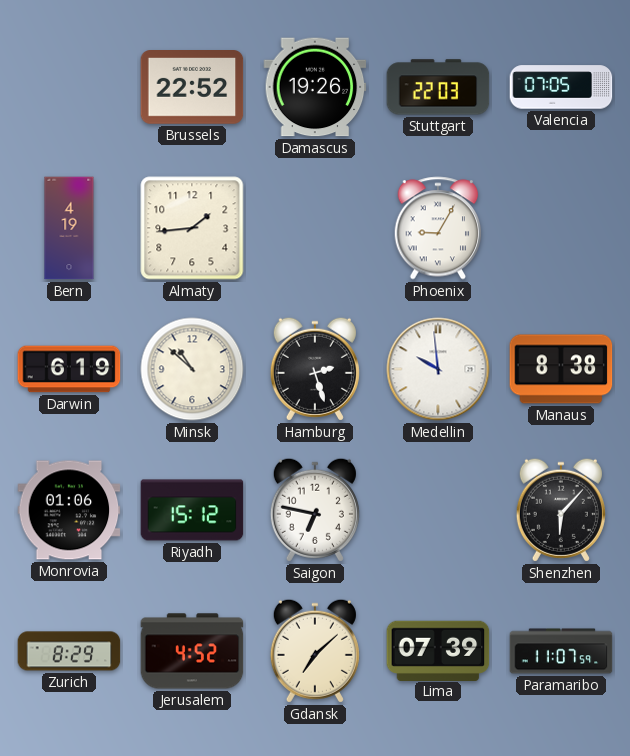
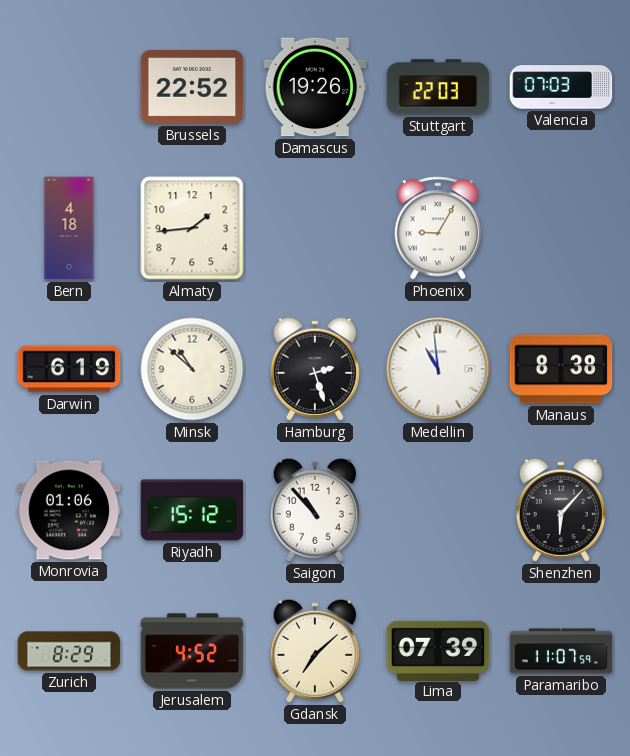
Valencia: 07:05 -> 07:03 (561, 87)
Bern: 4:19 -> 4:18 (69, 228)
Medellin: 9:59 -> 10:59 (438, 369)
Saigon: 6:47 -> 10:53 (315, 510)
